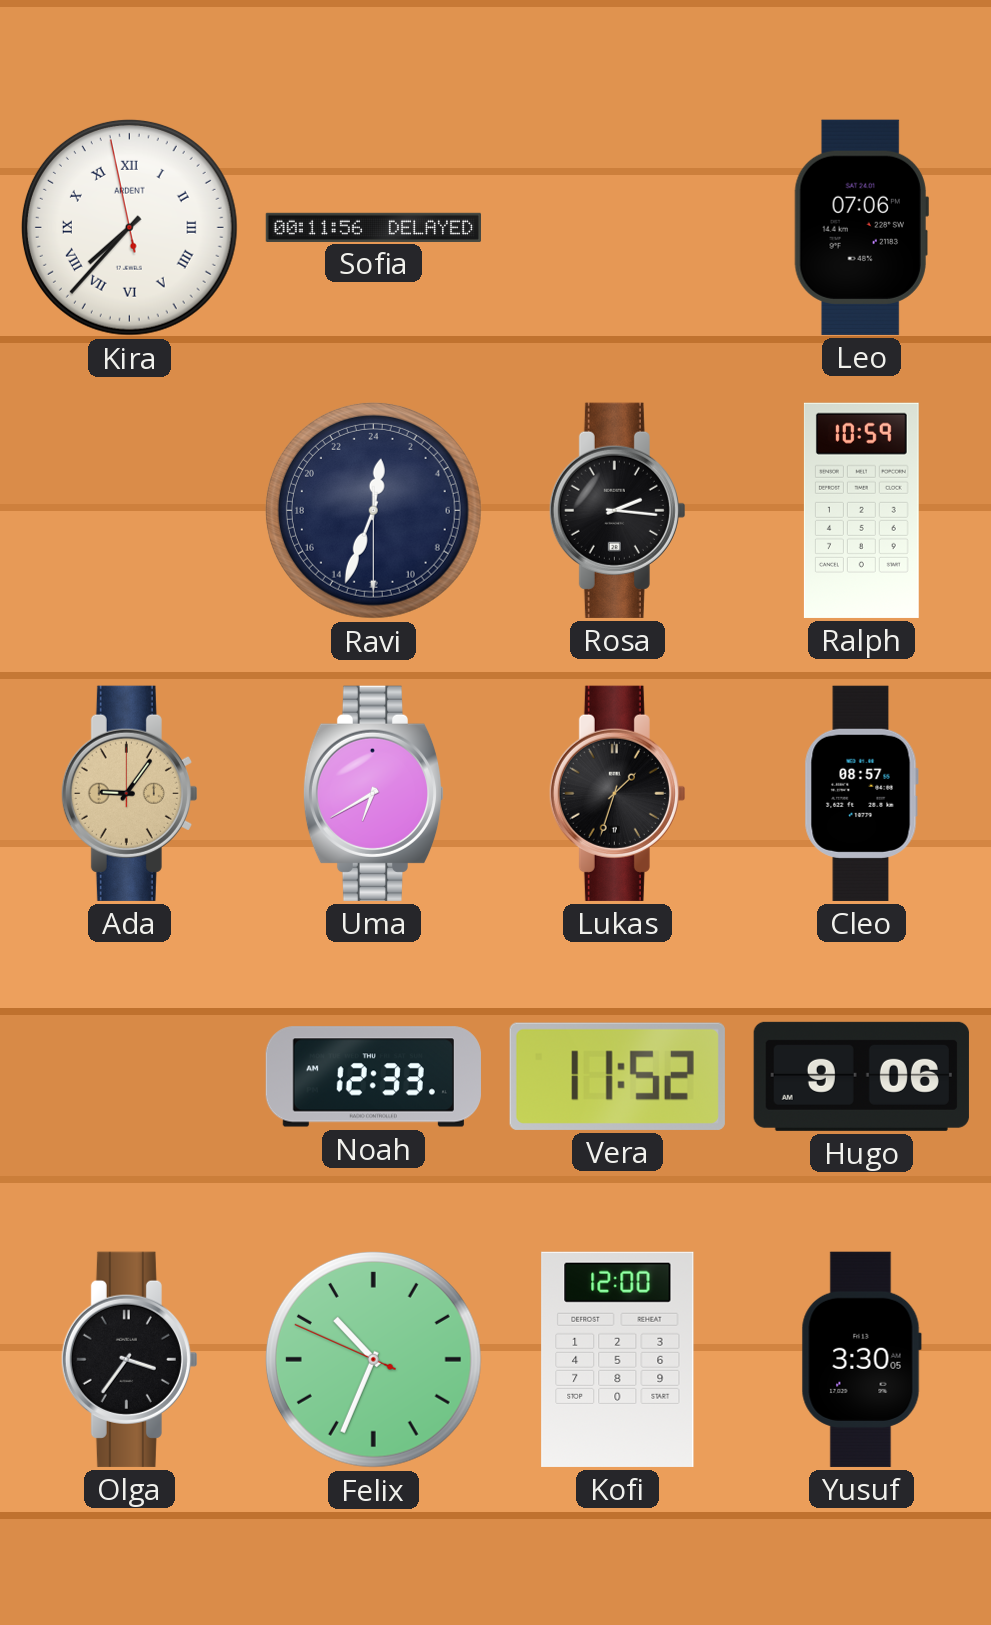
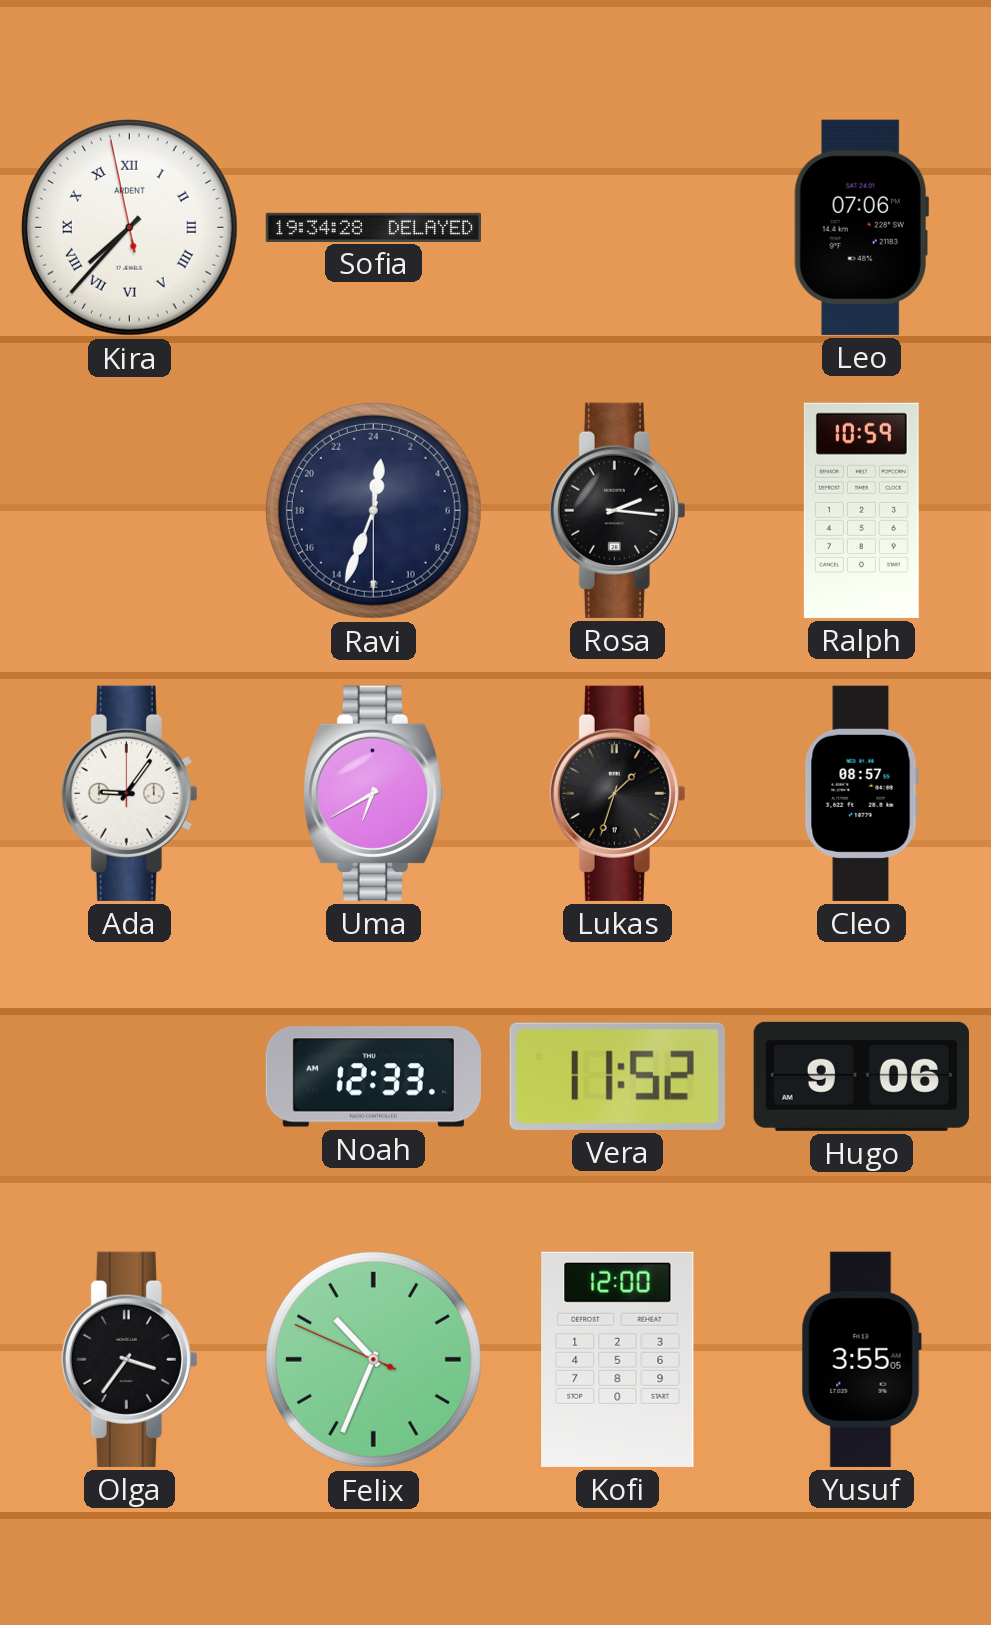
Sofia: 00:11 -> 19:34 (373, 227)
Ada dial: champagne -> white (129, 793)
Yusuf: 3:30 -> 3:55 (861, 1359)
